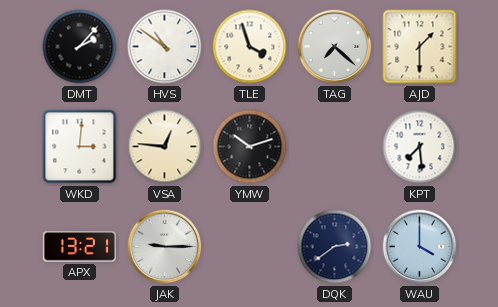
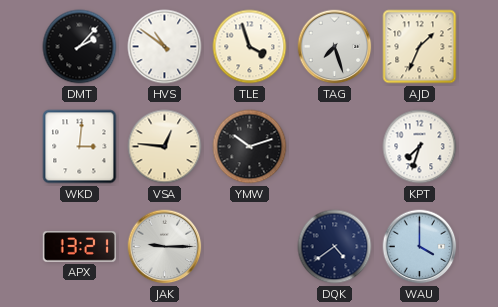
TAG: 7:22 -> 7:27 (335, 47)
AJD: 1:30 -> 1:34 (420, 47)
KPT: 7:29 -> 7:33 (420, 147)
DQK: 2:39 -> 4:39 (335, 247)
